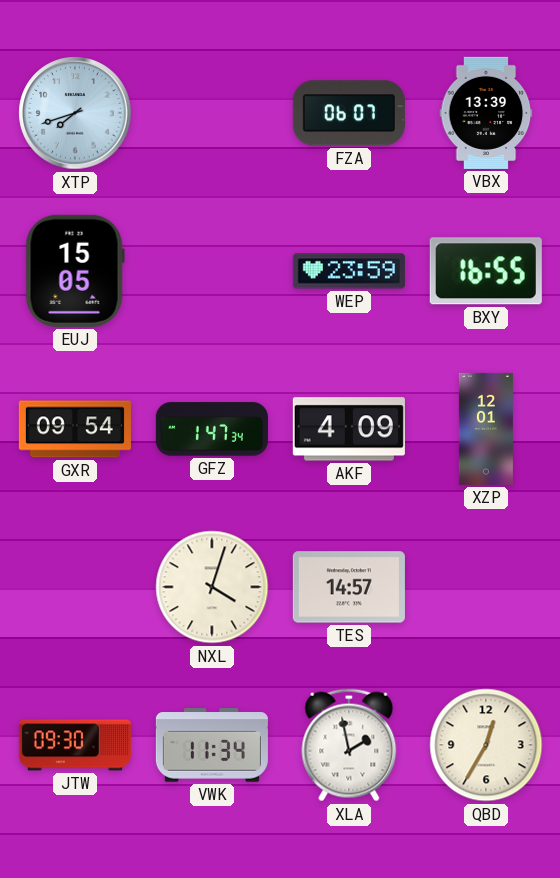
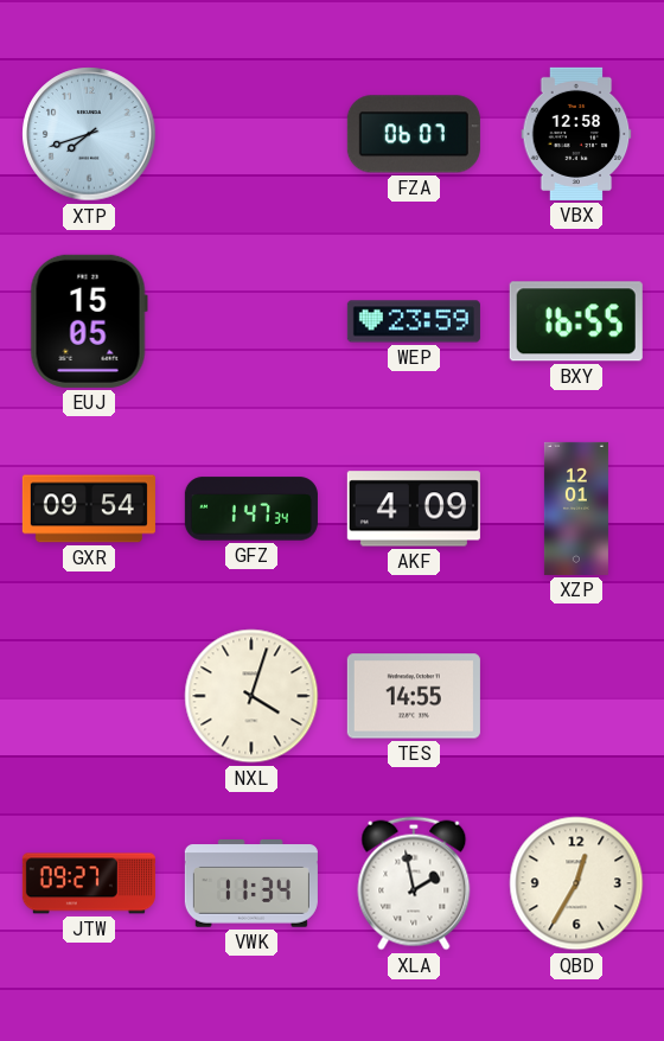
VBX: 13:39 -> 12:58 (576, 134)
TES: 14:57 -> 14:55 (414, 696)
JTW: 09:30 -> 09:27 (89, 883)
